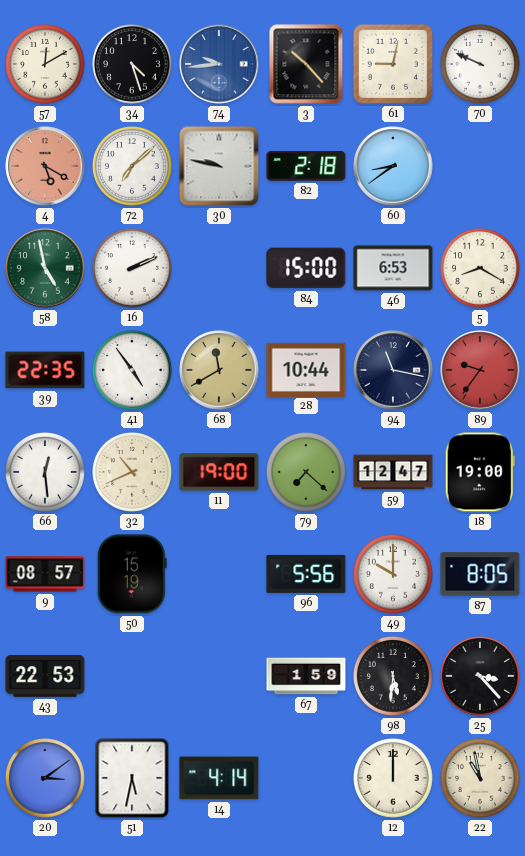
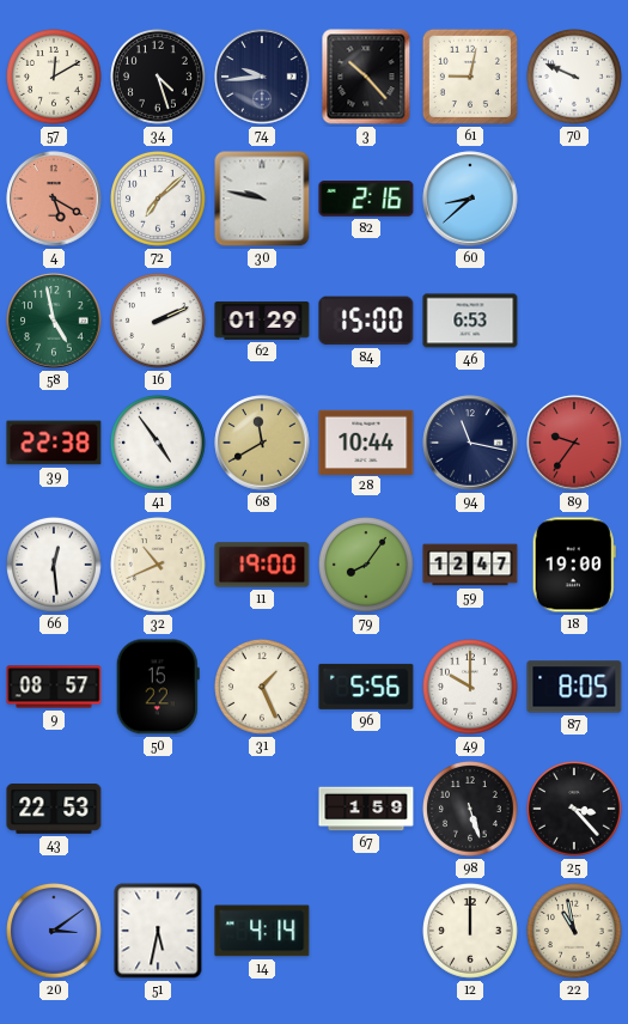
74 dial: blue -> navy (262, 77)
82: 2:18 -> 2:16 (366, 199)
60: 8:39 -> 8:38 (470, 199)
62: none -> 01:29 (262, 322)
5: 8:20 -> none (481, 269)
39: 22:35 -> 22:38 (54, 443)
79: 7:22 -> 8:06 (367, 566)
50: 15:19 -> 15:22 (158, 687)
31: none -> 1:26 (263, 688)
98: 5:31 -> 5:27 (471, 810)
